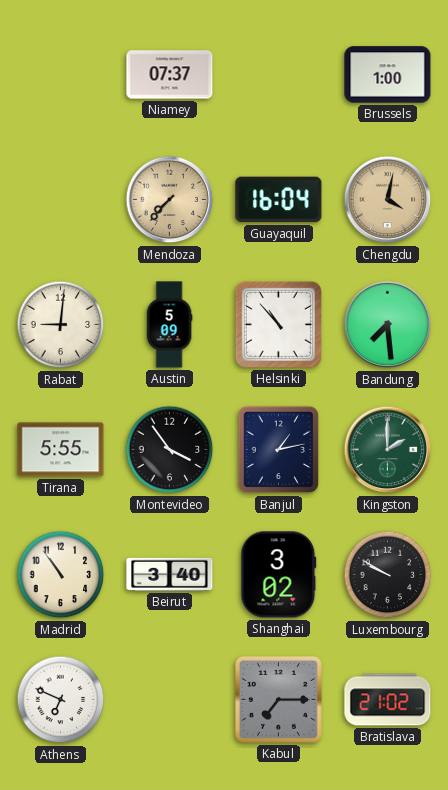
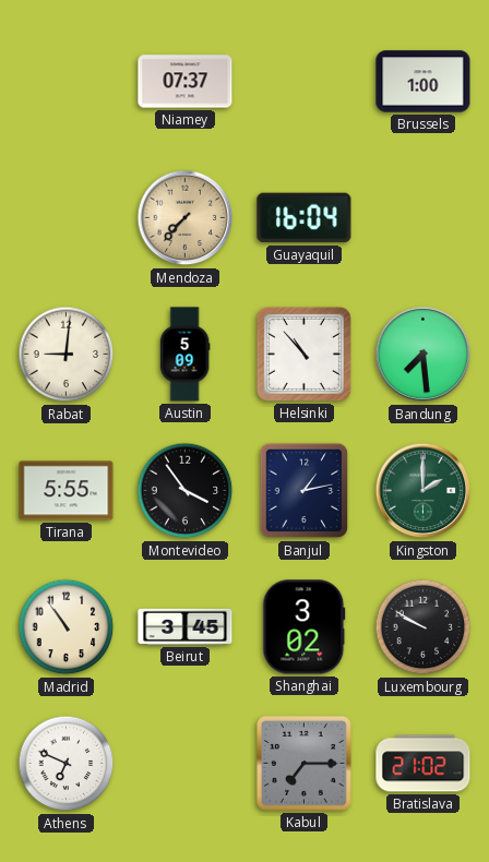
Chengdu: 4:02 -> none (388, 200)
Beirut: 3:40 -> 3:45 (186, 626)
